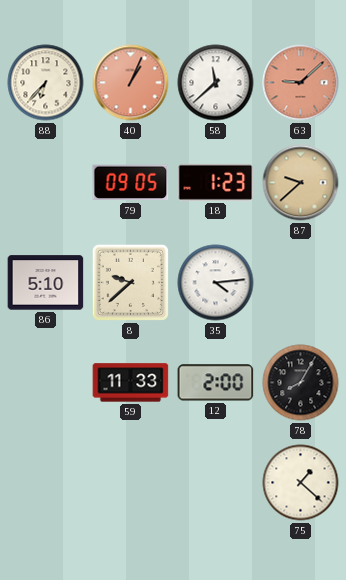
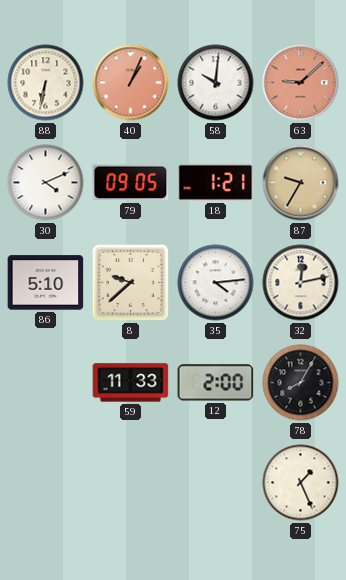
88: 6:37 -> 6:32 (46, 83)
58: 11:38 -> 10:01 (216, 83)
30: none -> 4:11 (46, 183)
18: 1:23 -> 1:21 (216, 182)
87: 9:38 -> 9:35 (301, 183)
32: none -> 12:13 (301, 283)
75: 1:22 -> 1:26 (301, 483)
